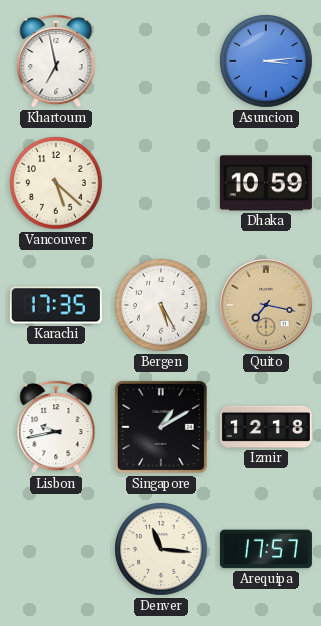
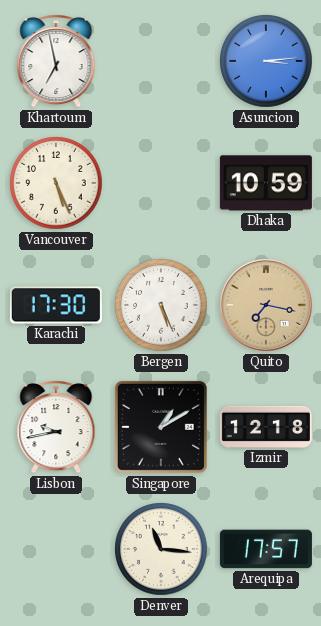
Vancouver: 5:22 -> 5:26 (56, 183)
Karachi: 17:35 -> 17:30 (56, 305)
Bergen: 5:25 -> 5:26 (161, 305)
